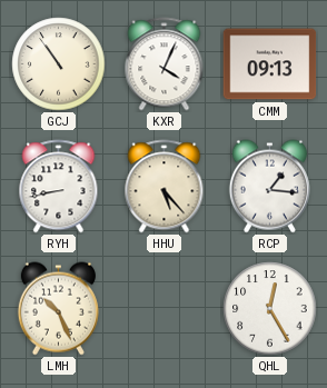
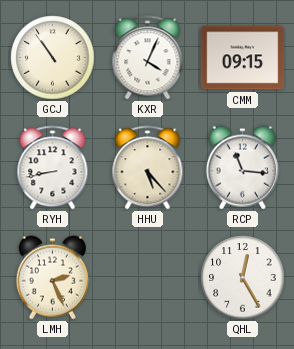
CMM: 09:13 -> 09:15 (243, 58)
RCP: 1:16 -> 11:16 (242, 168)
LMH: 10:26 -> 2:26 (52, 278)
